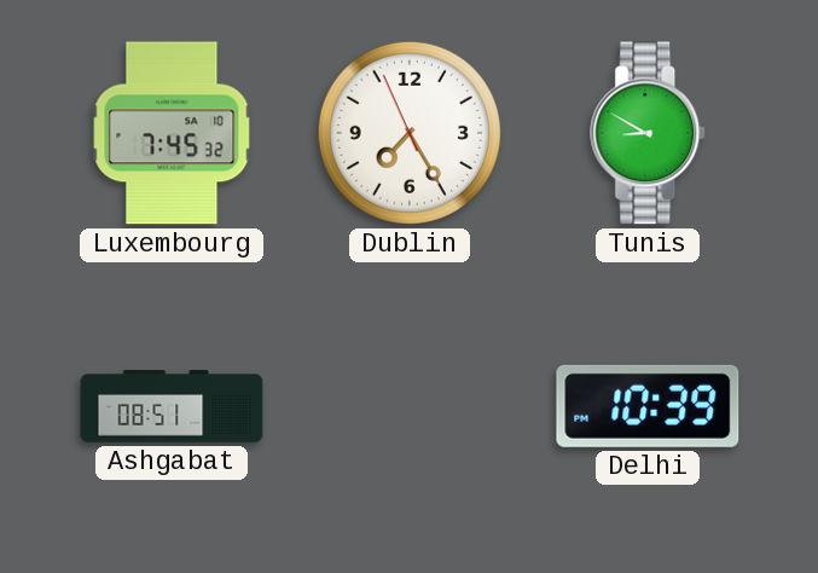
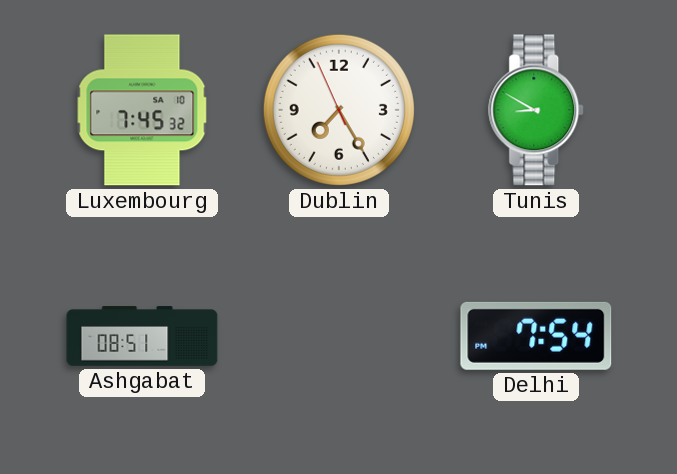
Delhi: 10:39 -> 7:54 (536, 336)
